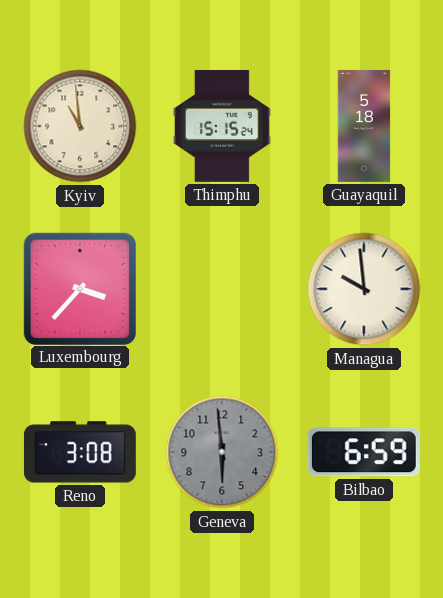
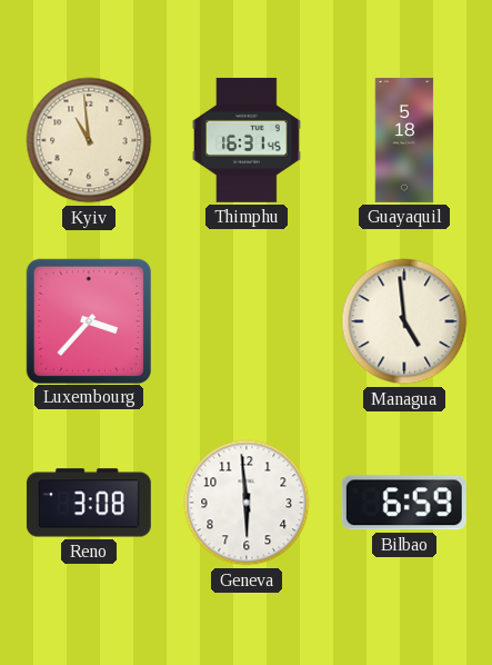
Thimphu: 15:15 -> 16:31 (247, 140)
Managua: 9:59 -> 4:59 (404, 321)
Geneva dial: grey -> white (247, 503)
